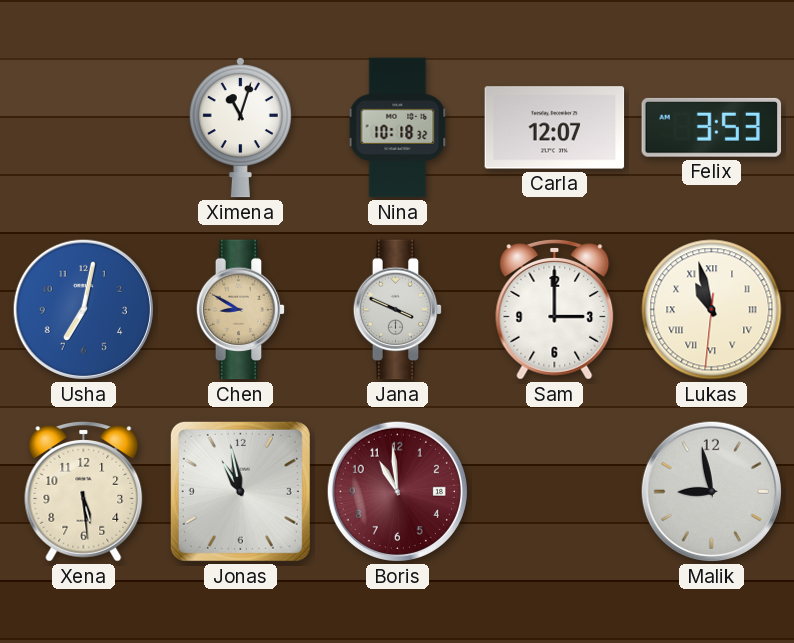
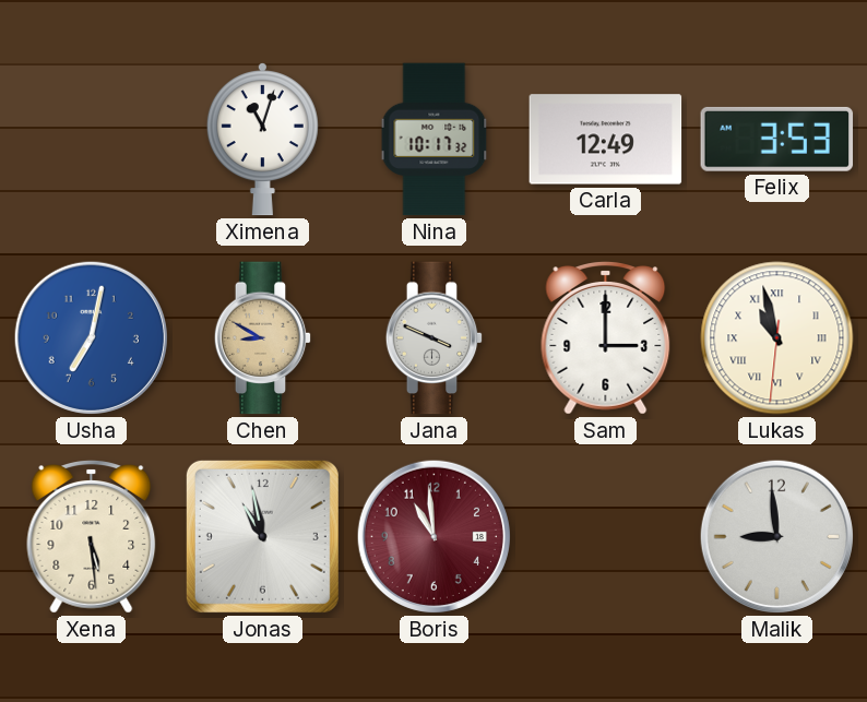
Nina: 10:18 -> 10:17 (435, 140)
Carla: 12:07 -> 12:49 (606, 140)
Malik: 8:58 -> 8:59 (776, 536)
